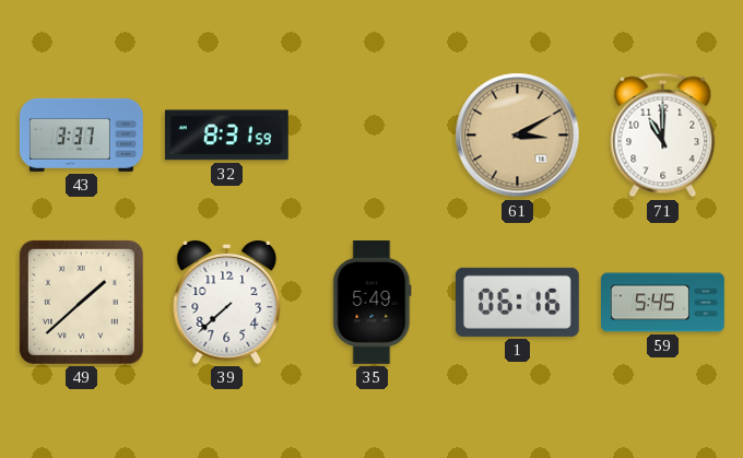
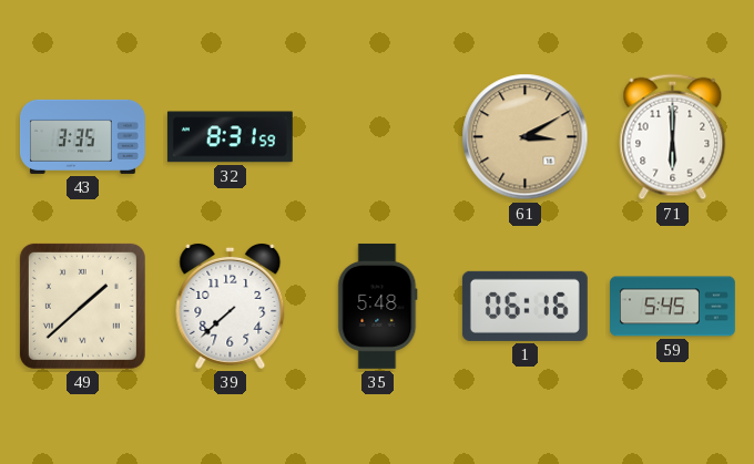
43: 3:37 -> 3:35 (82, 136)
71: 11:00 -> 6:00 (673, 137)
35: 5:49 -> 5:48 (378, 306)
